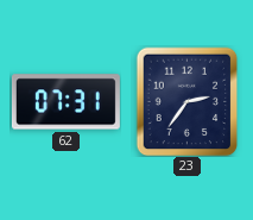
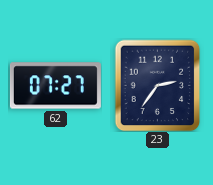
62: 07:31 -> 07:27 (55, 86)
